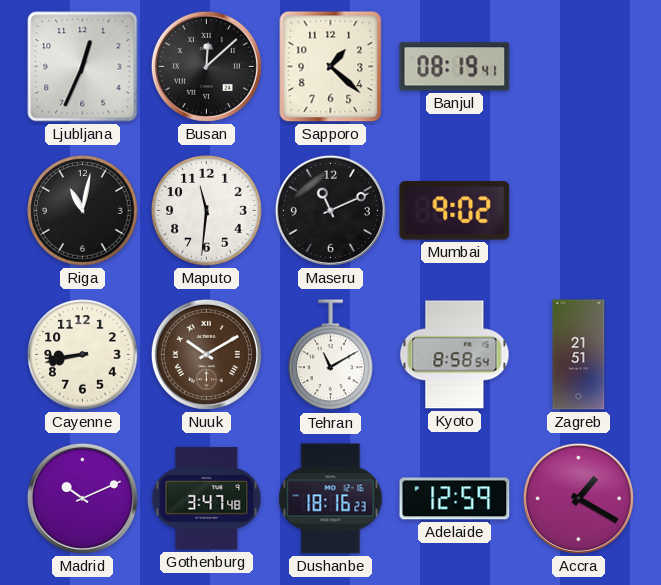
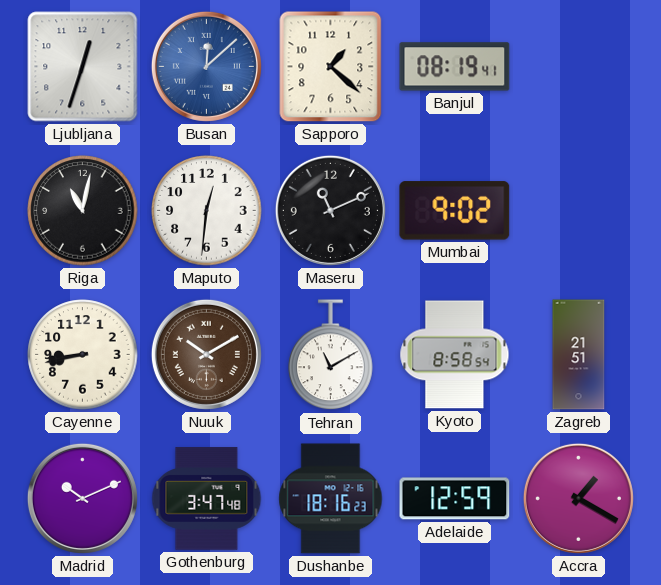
Ljubljana: 12:34 -> 12:33 (83, 67)
Busan dial: black -> blue (206, 66)
Maputo: 11:31 -> 12:31 (207, 211)
